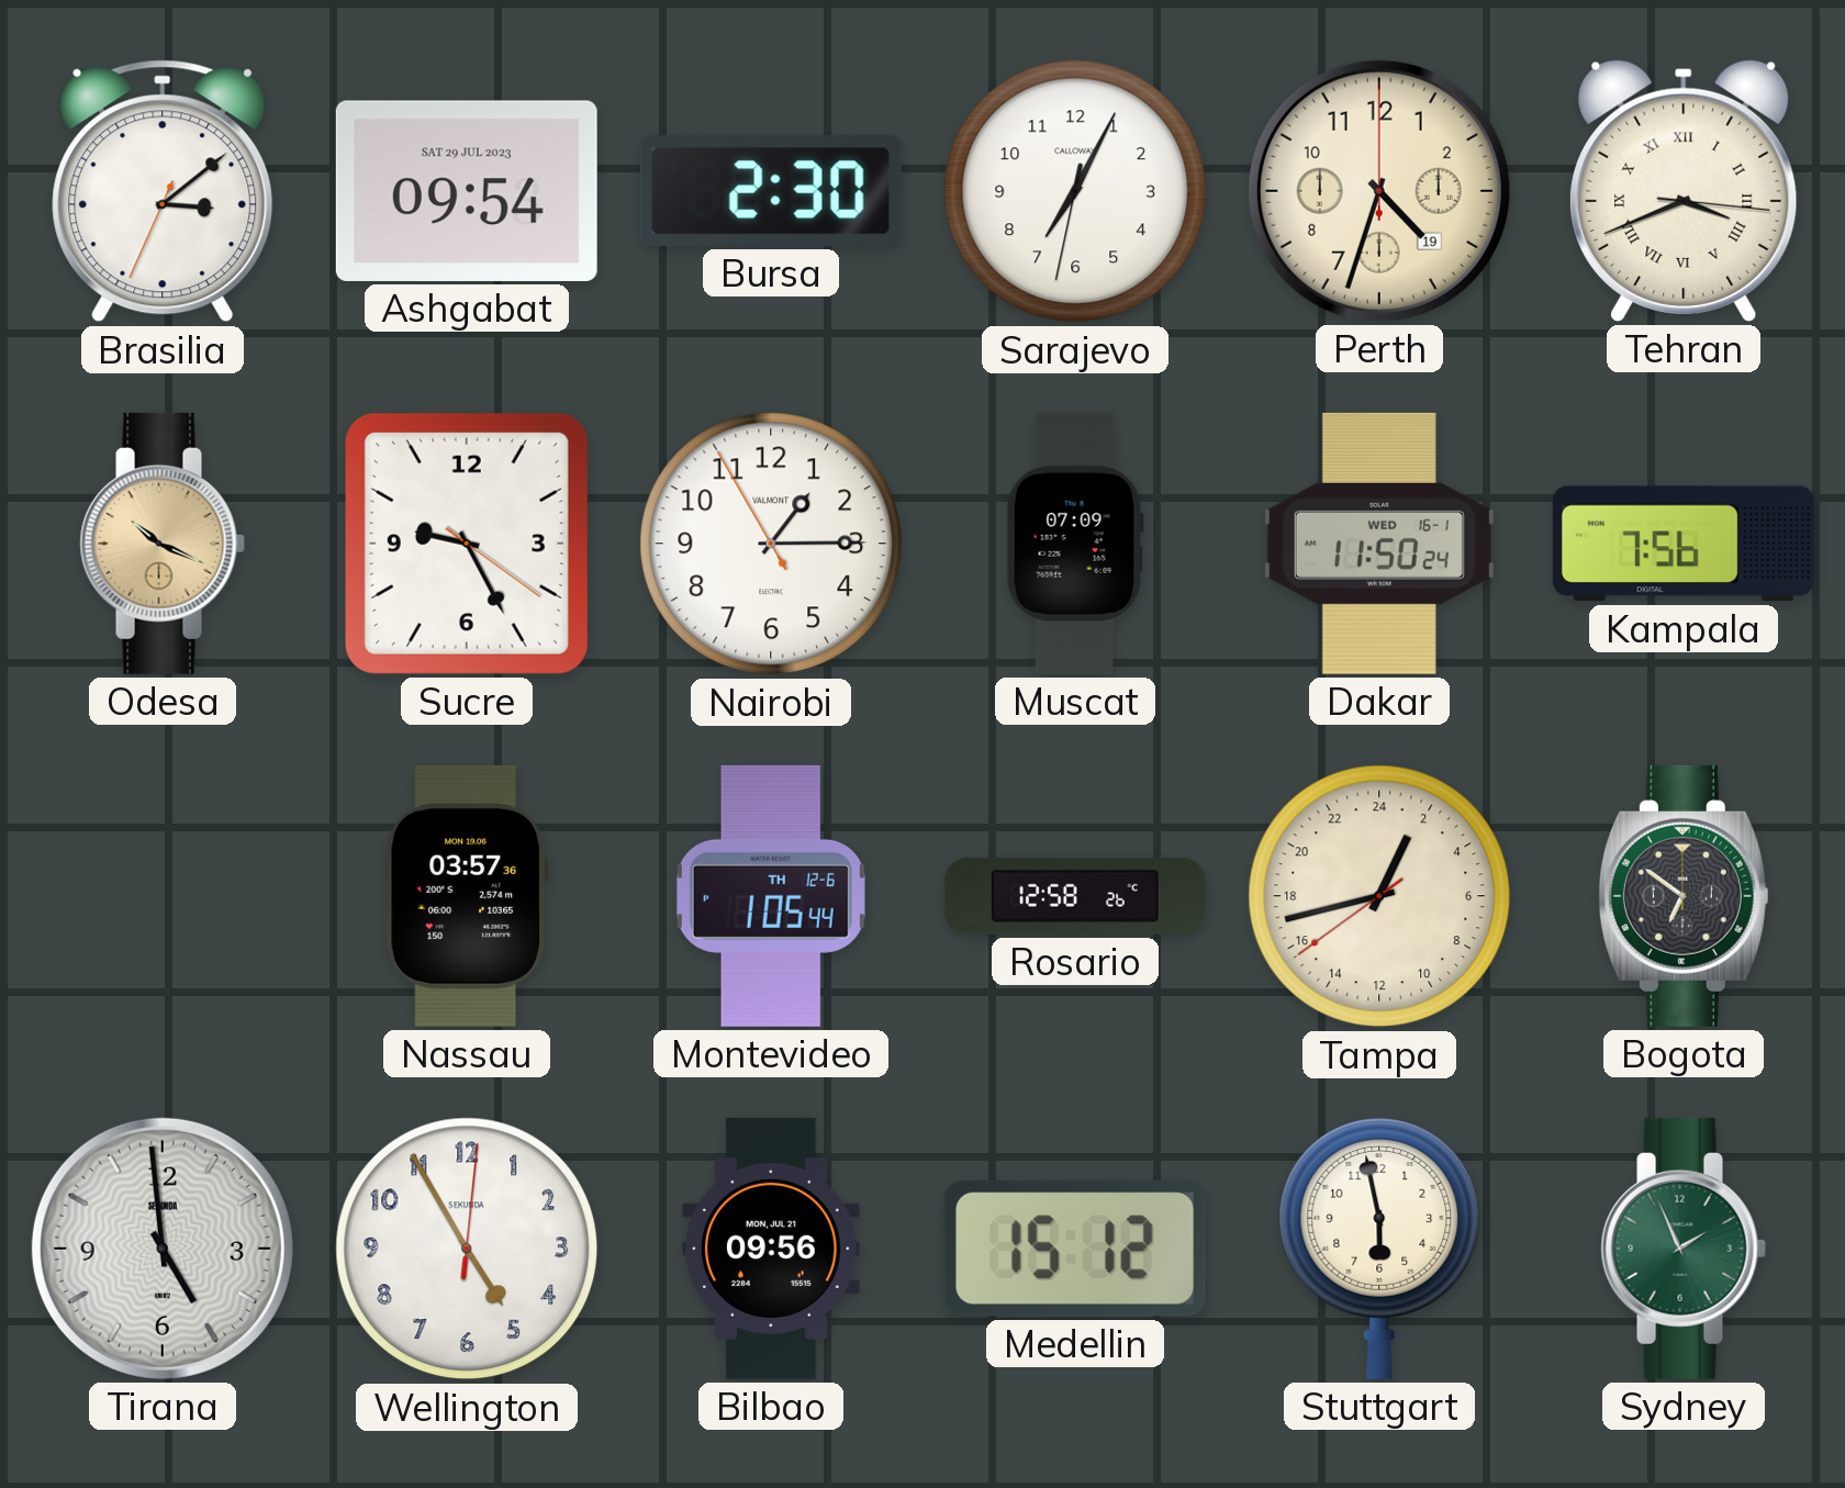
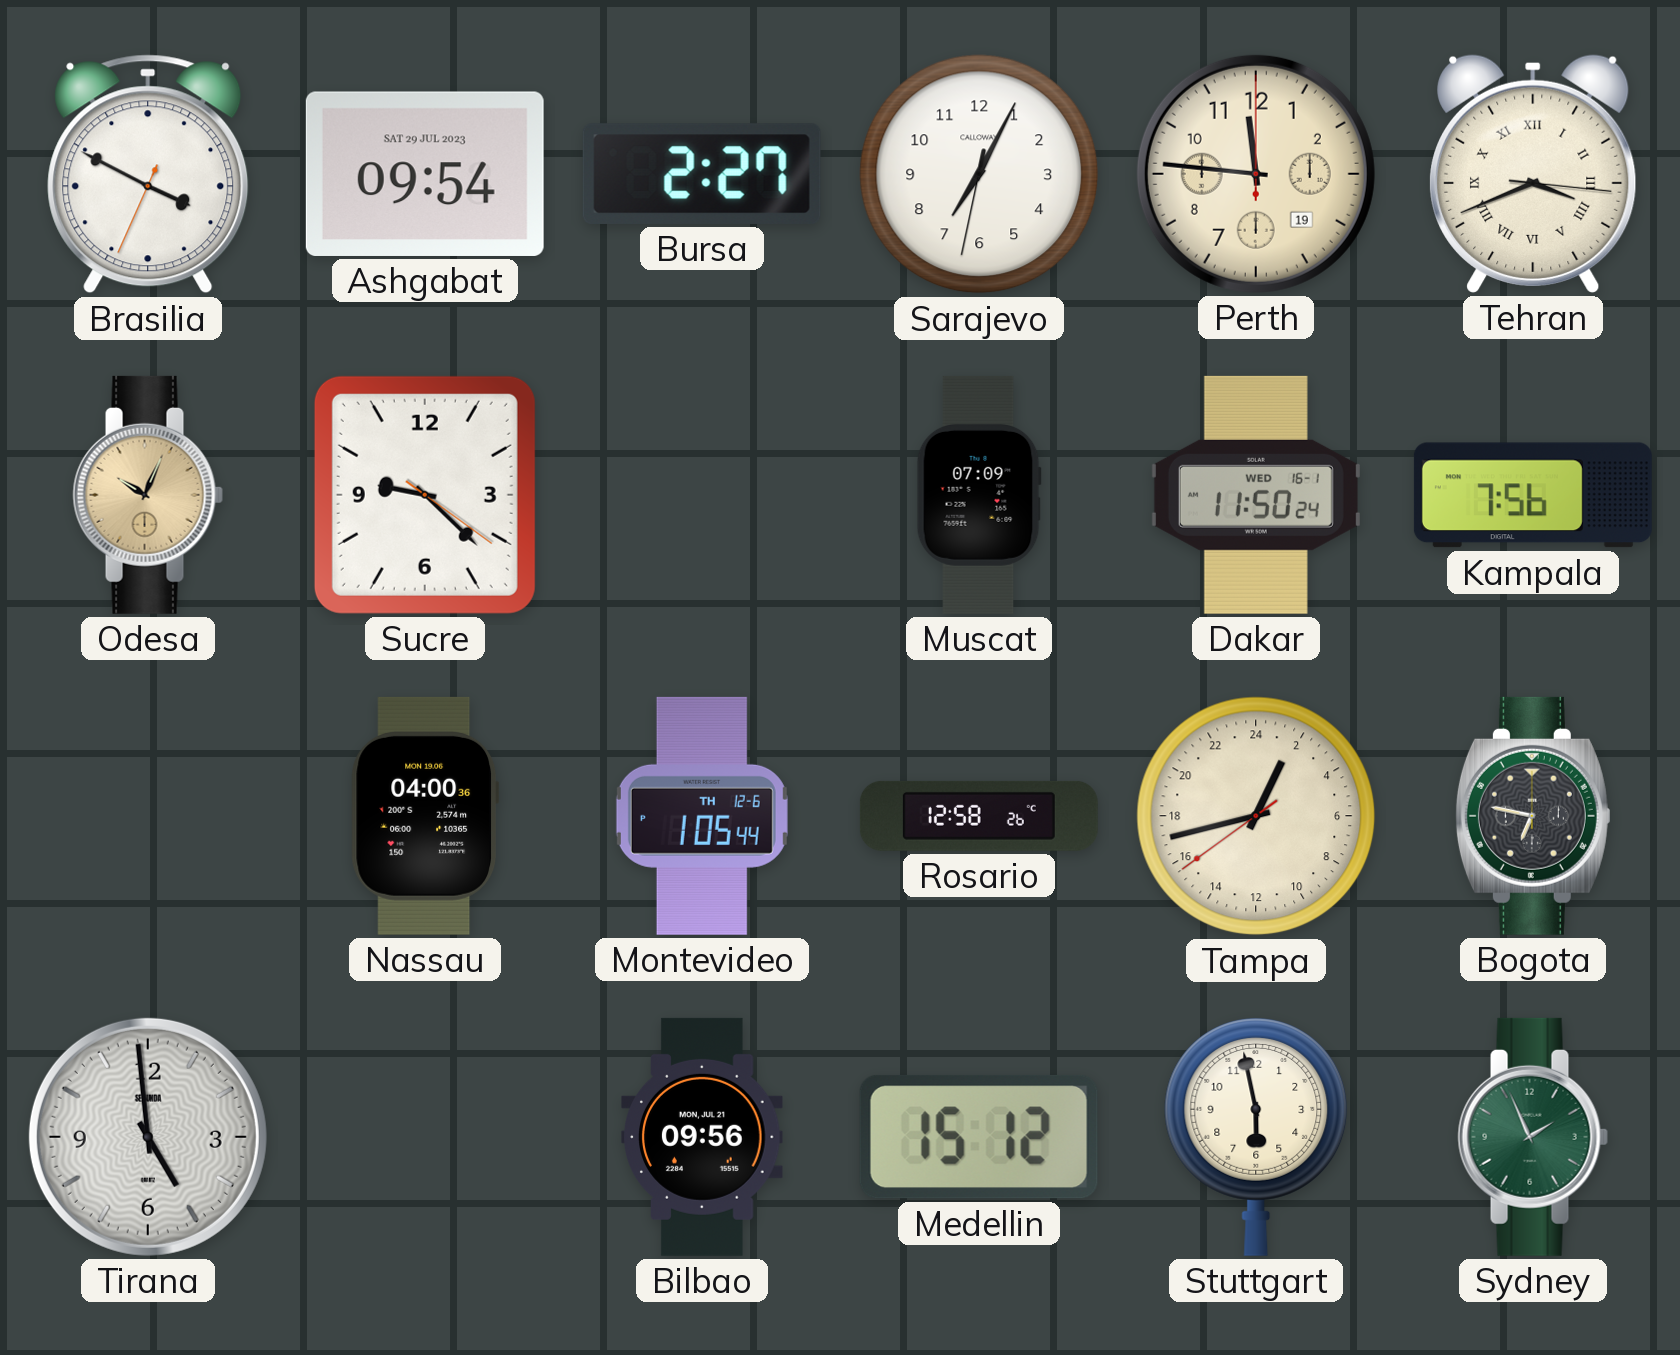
Brasilia: 3:08 -> 3:49 (148, 174)
Bursa: 2:30 -> 2:27 (702, 174)
Perth: 4:33 -> 11:46 (1256, 174)
Odesa: 10:19 -> 10:04 (148, 495)
Sucre: 9:25 -> 9:22 (425, 495)
Nairobi: 1:14 -> none (771, 544)
Nassau: 03:57 -> 04:00 (425, 816)
Bogota: 6:51 -> 6:47 (1533, 816)
Wellington: 4:55 -> none (467, 1249)
